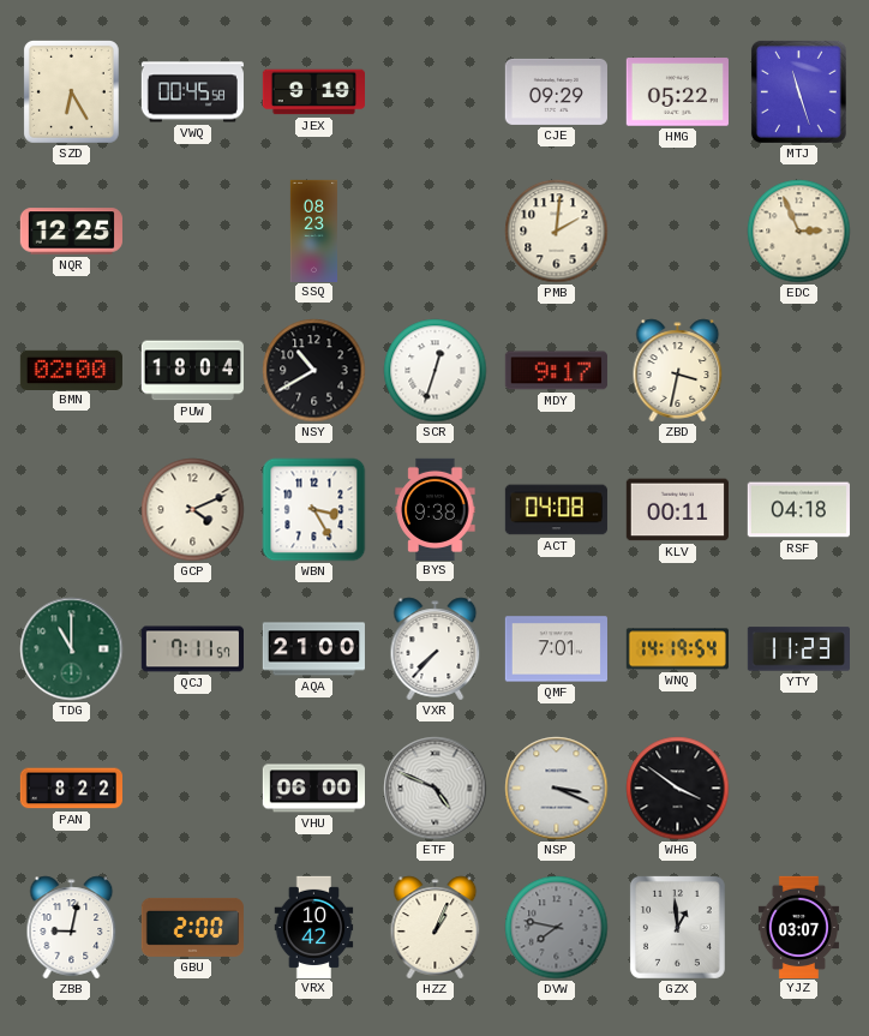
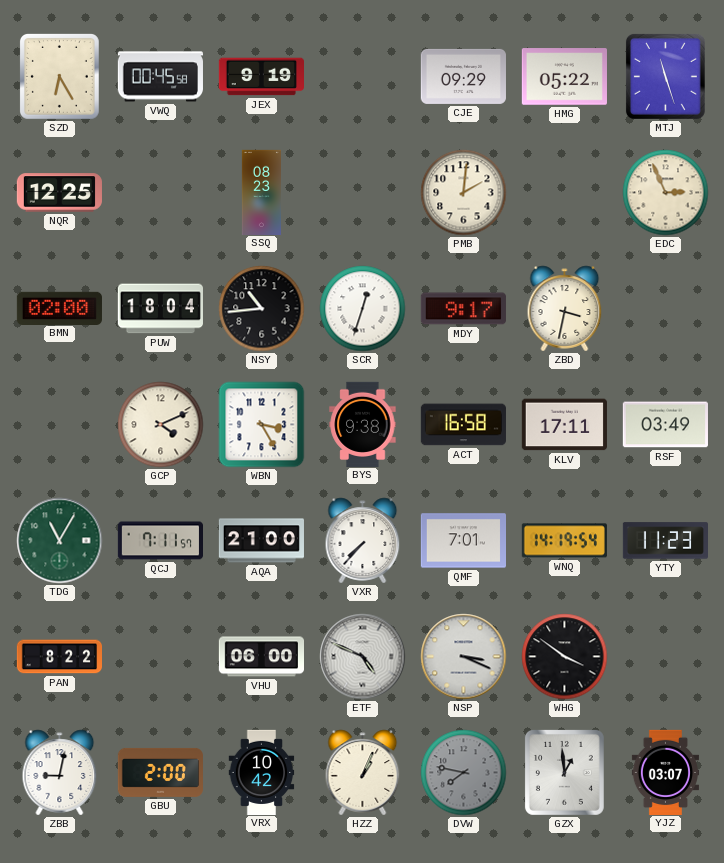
NSY: 10:40 -> 10:44 (262, 309)
ACT: 04:08 -> 16:58 (463, 425)
KLV: 00:11 -> 17:11 (564, 425)
RSF: 04:18 -> 03:49 (665, 425)
TDG: 11:00 -> 11:05 (60, 541)
